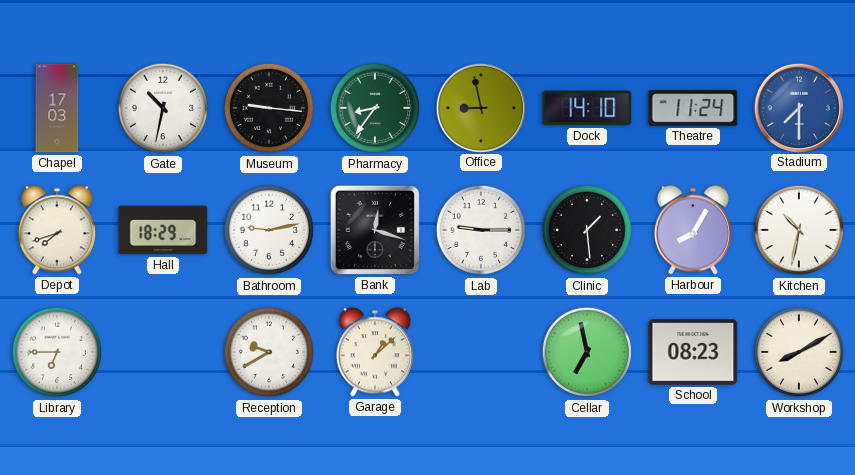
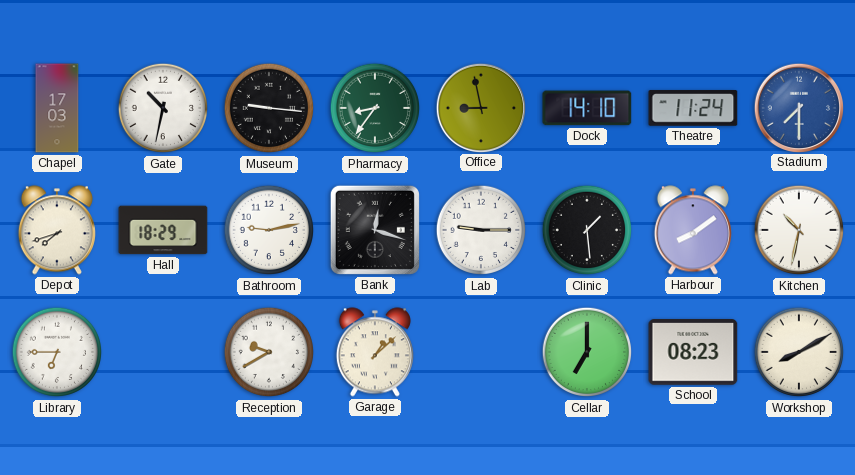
Harbour: 8:05 -> 8:09 (693, 230)
Cellar: 6:58 -> 7:00 (587, 352)
